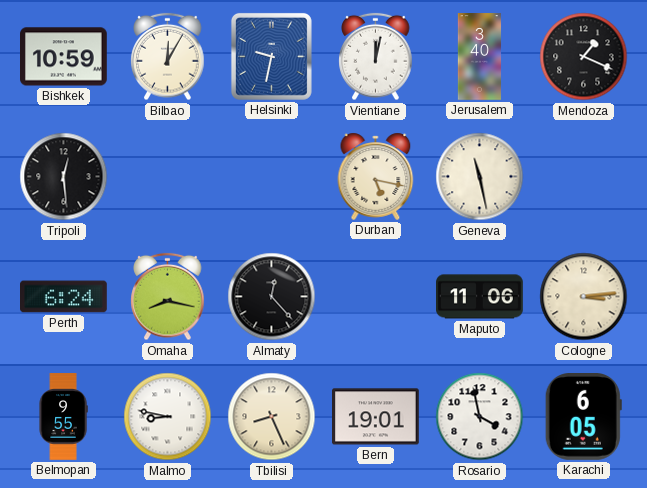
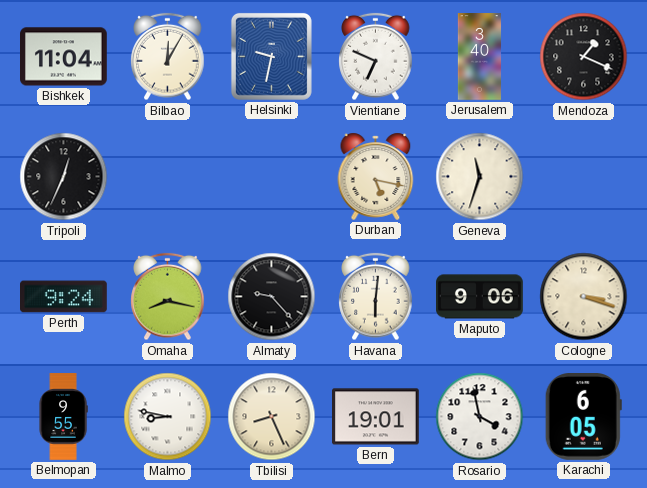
Bishkek: 10:59 -> 11:04 (64, 57)
Vientiane: 12:02 -> 6:49 (376, 57)
Tripoli: 12:29 -> 12:34 (64, 177)
Geneva: 11:28 -> 11:33 (480, 177)
Perth: 6:24 -> 9:24 (64, 297)
Almaty: 12:23 -> 9:23 (272, 297)
Havana: none -> 6:01 (376, 297)
Maputo: 11:06 -> 9:06 (480, 297)
Cologne: 3:14 -> 3:18 (584, 297)
